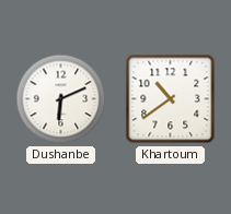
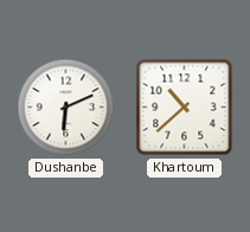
Khartoum: 10:39 -> 10:38 (185, 108)
